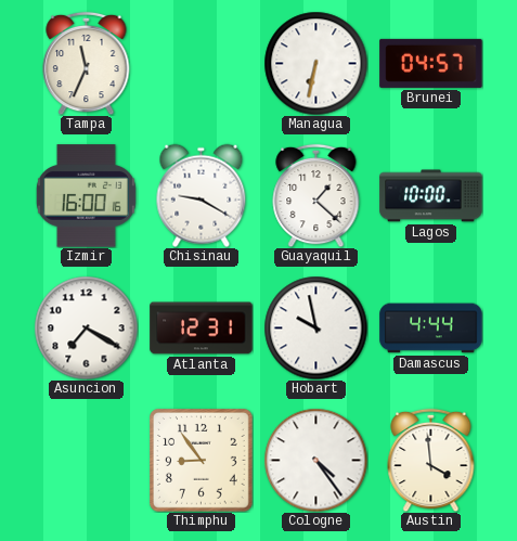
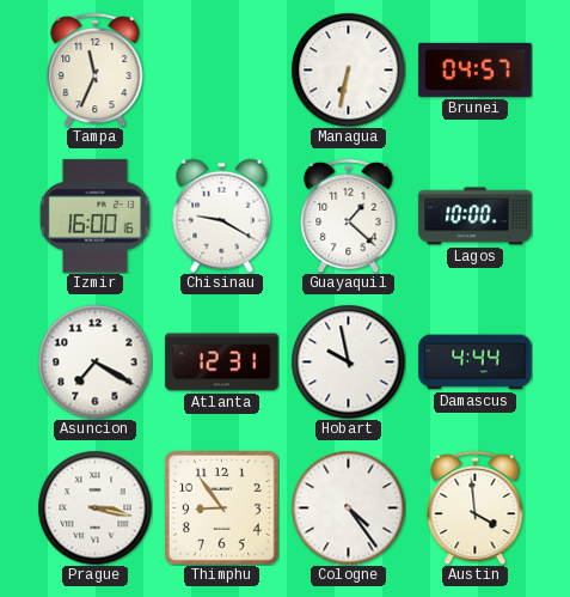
Prague: none -> 3:17 (94, 507)
